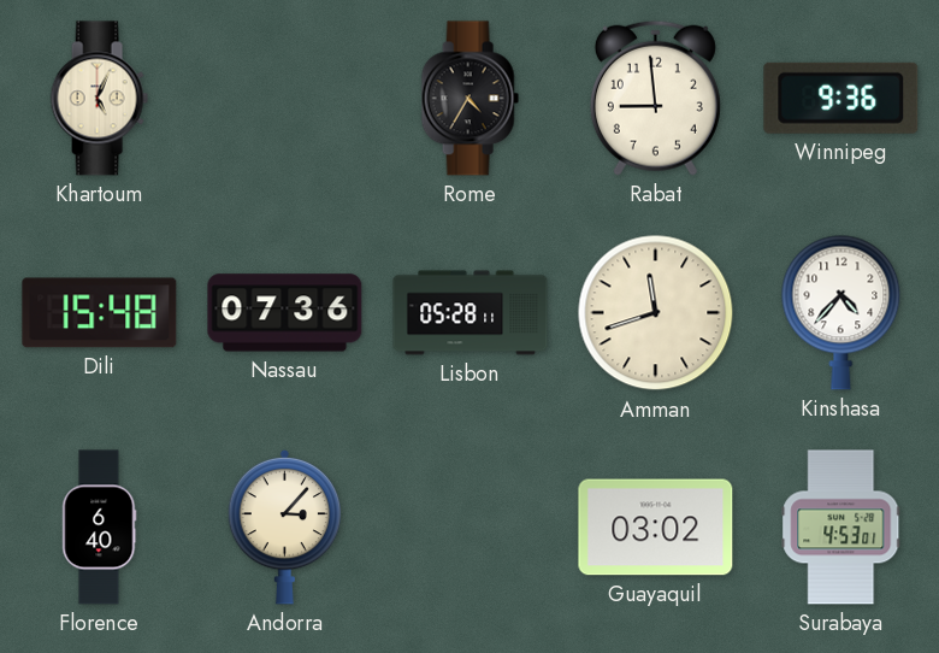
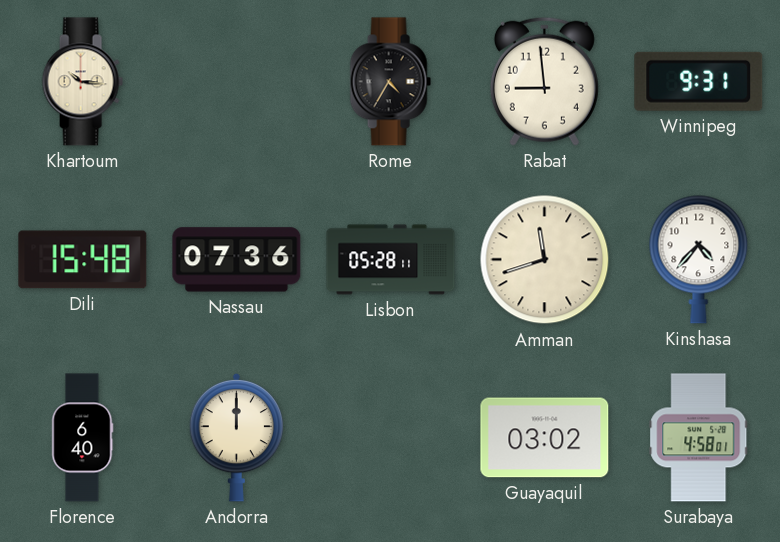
Khartoum: 5:04 -> 10:16 (82, 82)
Winnipeg: 9:36 -> 9:31 (699, 81)
Andorra: 3:07 -> 12:00 (237, 437)
Surabaya: 4:53 -> 4:58 (699, 438)
